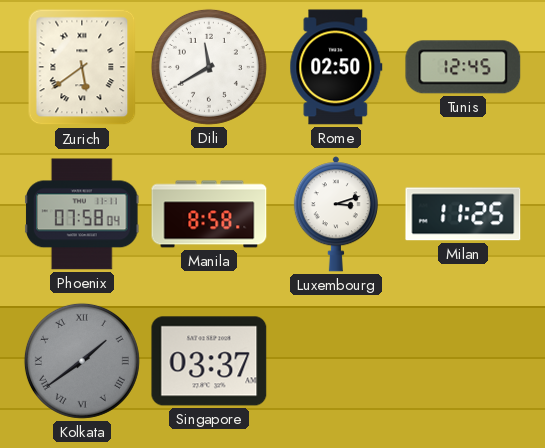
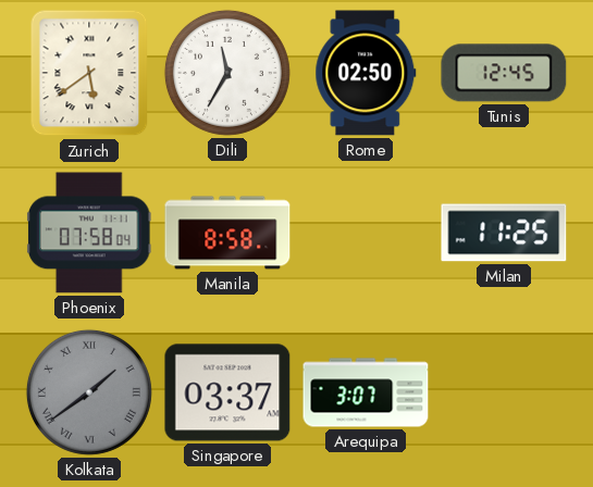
Dili: 11:40 -> 11:35 (227, 73)
Luxembourg: 3:12 -> none (336, 214)
Arequipa: none -> 3:07 (366, 392)
